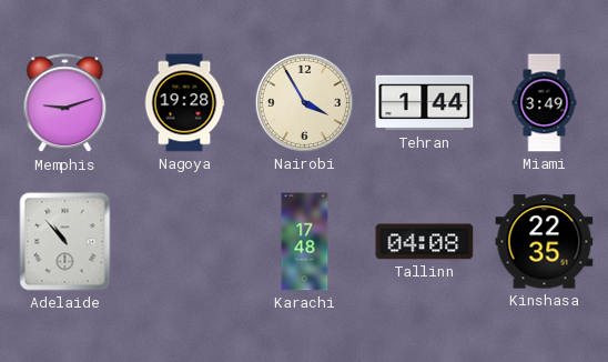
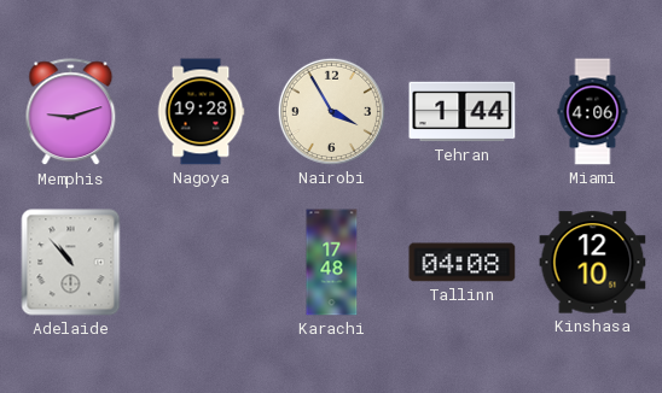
Miami: 3:49 -> 4:06 (593, 112)
Kinshasa: 22:35 -> 12:10 (593, 263)
